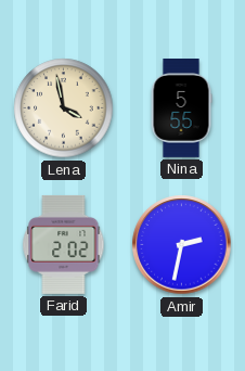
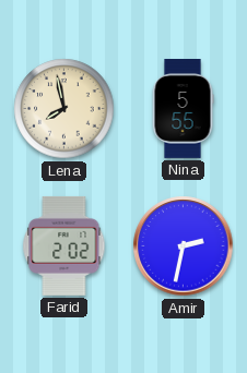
Lena: 3:58 -> 7:58 (64, 109)
